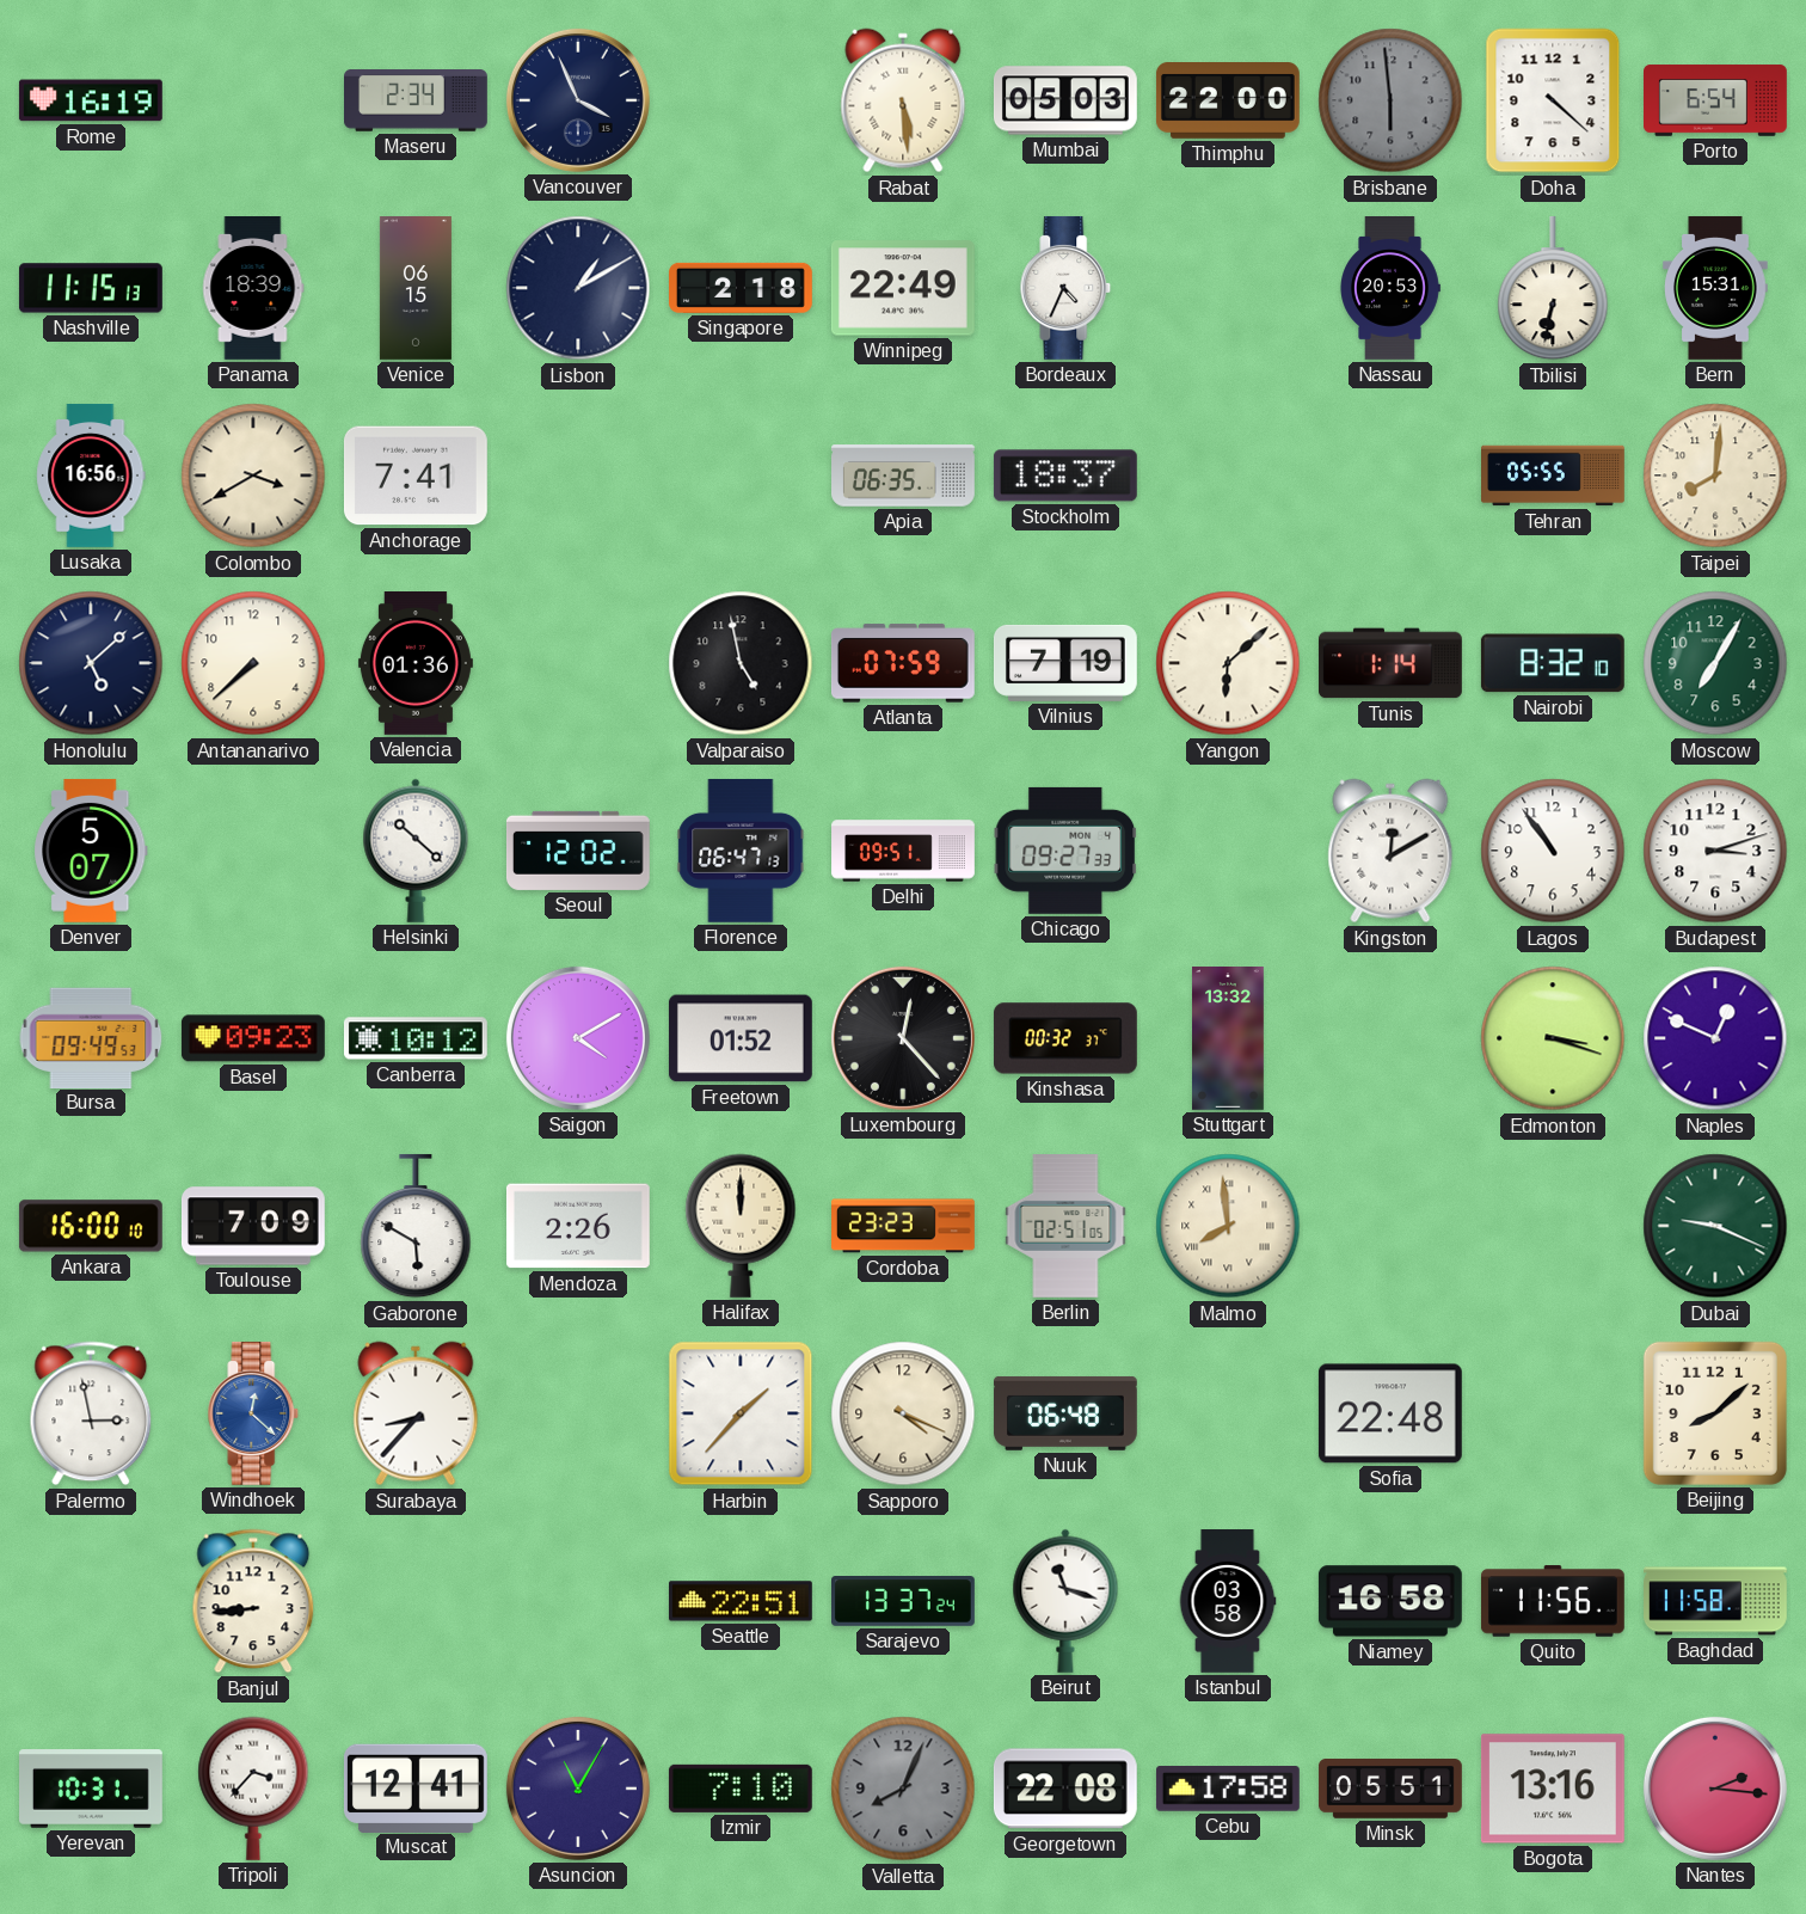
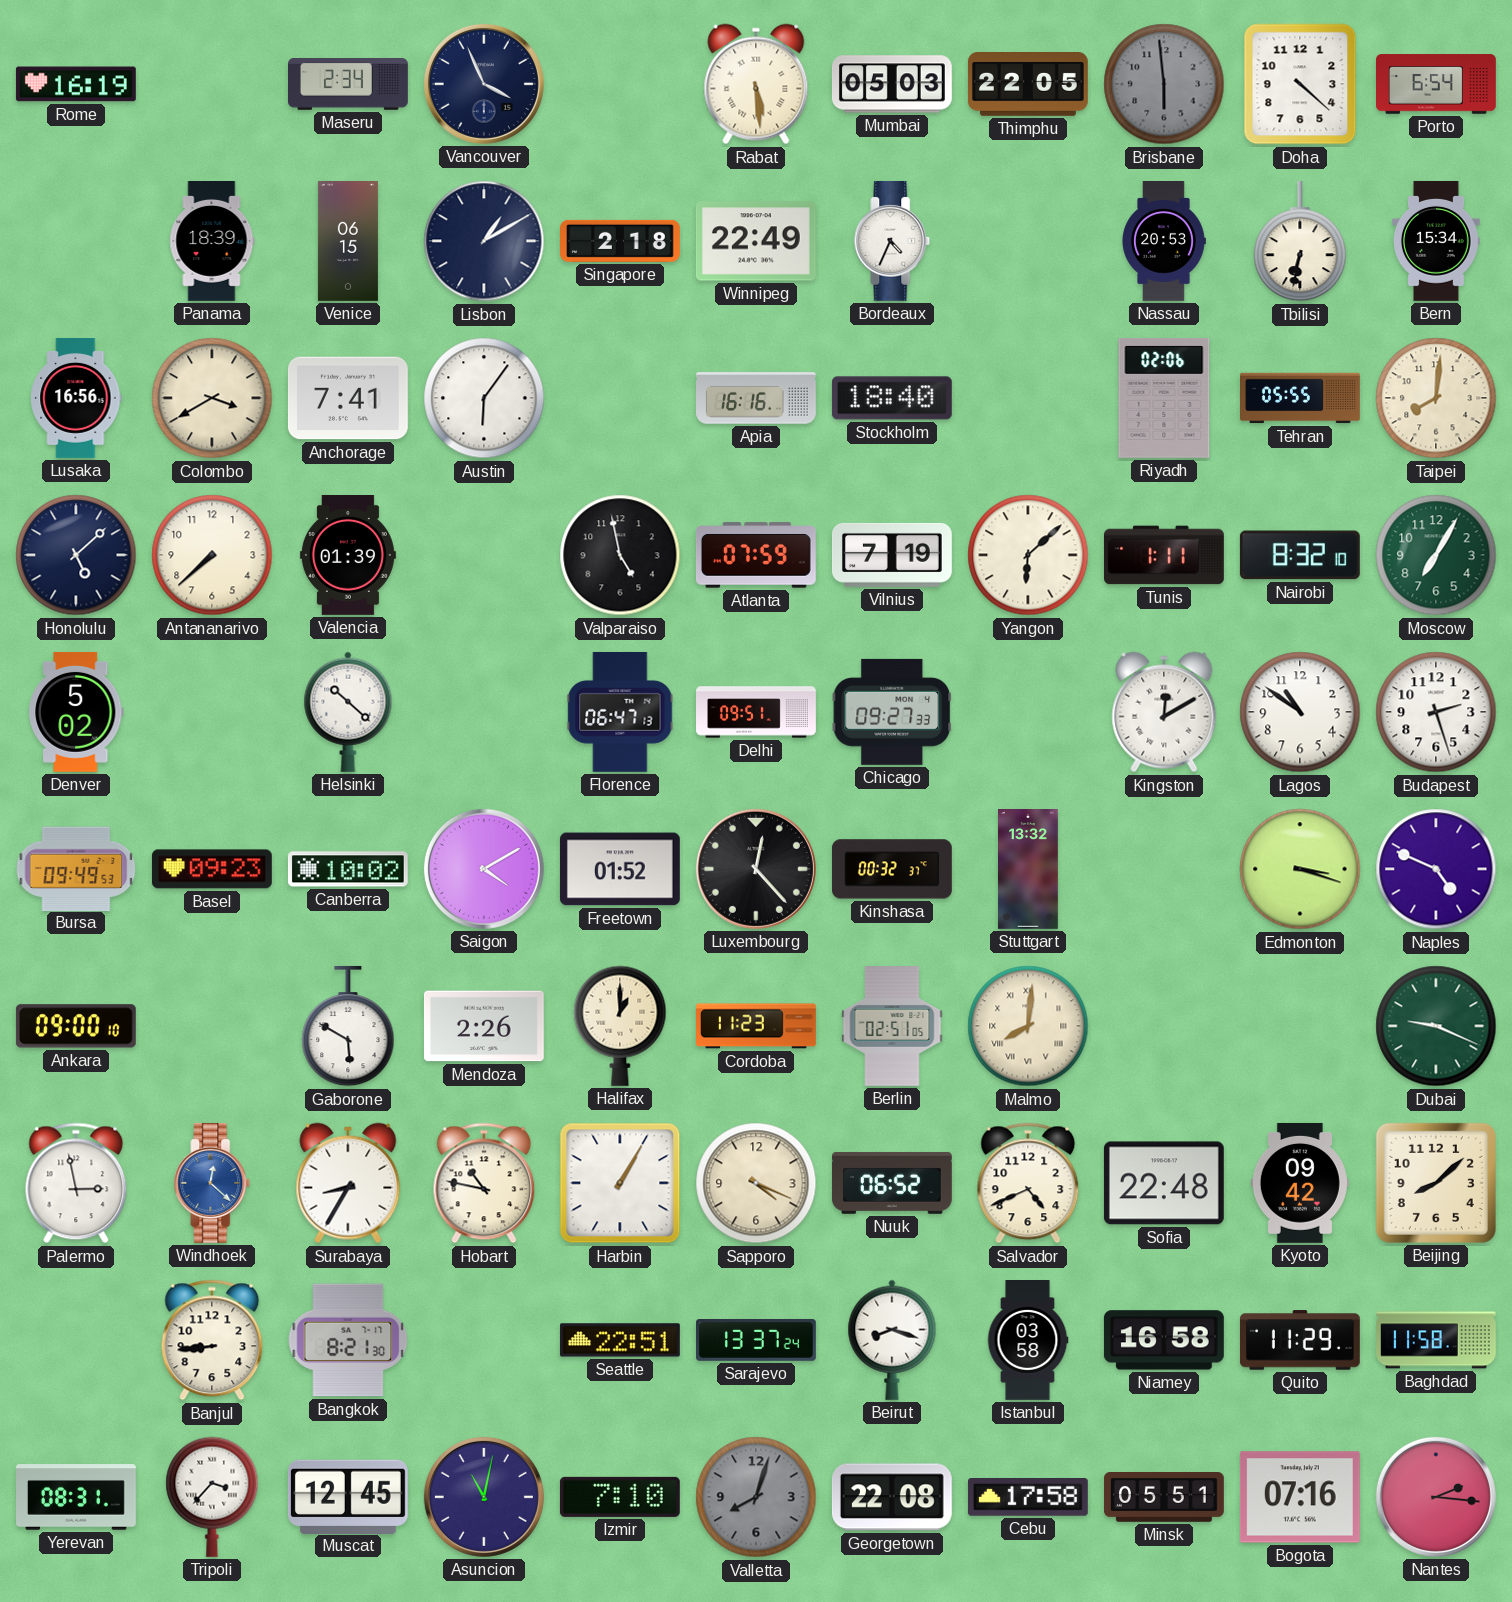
Thimphu: 22:00 -> 22:05 (1028, 85)
Nashville: 11:15 -> none (91, 288)
Bern: 15:31 -> 15:34 (1437, 241)
Austin: none -> 6:06 (484, 398)
Apia: 06:35 -> 16:16 (757, 398)
Stockholm: 18:37 -> 18:40 (892, 398)
Riyadh: none -> 02:06 (1164, 398)
Valencia: 01:36 -> 01:39 (348, 556)
Tunis: 1:14 -> 1:11 (1165, 555)
Denver: 5:07 -> 5:02 (76, 712)
Seoul: 12:02 -> none (578, 851)
Lagos: 10:54 -> 10:51 (1300, 712)
Budapest: 3:12 -> 2:27 (1436, 712)
Canberra: 10:12 -> 10:02 (348, 869)
Naples: 12:49 -> 4:49 (1436, 869)
Ankara: 16:00 -> 09:00 (76, 1026)
Toulouse: 7:09 -> none (253, 1226)
Halifax: 12:00 -> 1:00 (620, 1026)
Cordoba: 23:23 -> 11:23 (757, 1026)
Malmo: 7:59 -> 8:01 (1028, 1026)
Surabaya: 8:37 -> 8:35 (348, 1183)
Hobart: none -> 10:47 (484, 1183)
Harbin: 1:37 -> 1:05 (620, 1183)
Nuuk: 06:48 -> 06:52 (892, 1183)
Salvador: none -> 4:41 (1028, 1183)
Kyoto: none -> 09:42 (1300, 1183)
Bangkok: none -> 8:21 (348, 1340)
Beirut: 11:18 -> 8:18 (892, 1340)
Quito: 11:56 -> 11:29 (1300, 1340)
Yerevan: 10:31 -> 08:31 (77, 1497)
Muscat: 12:41 -> 12:45 (348, 1496)
Asuncion: 11:05 -> 11:02 (484, 1497)
Valletta: 8:04 -> 8:03 (756, 1497)
Bogota: 13:16 -> 07:16 (1300, 1497)
